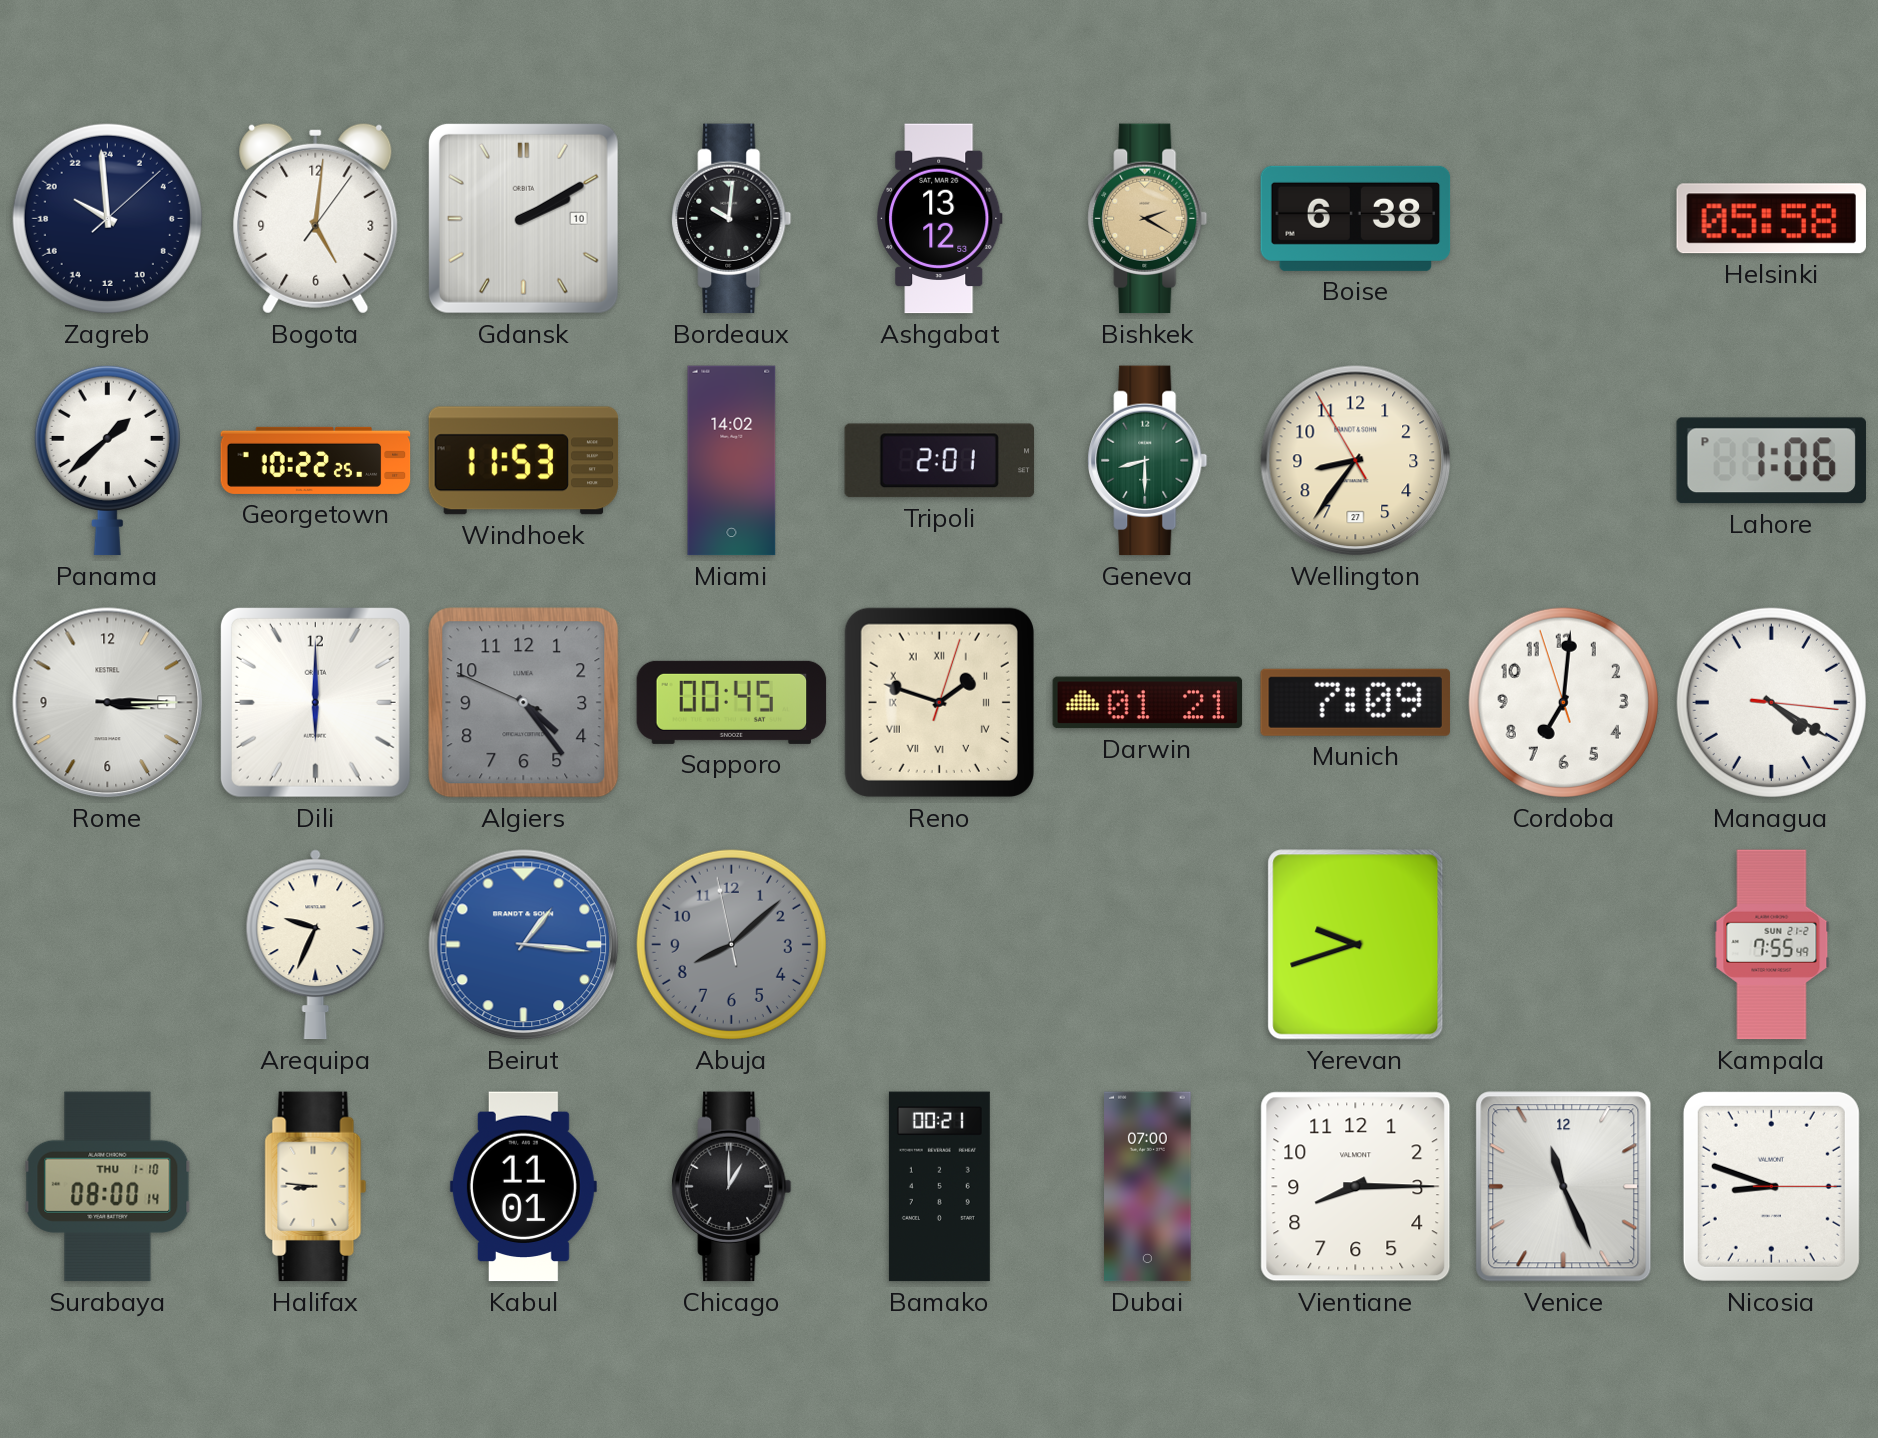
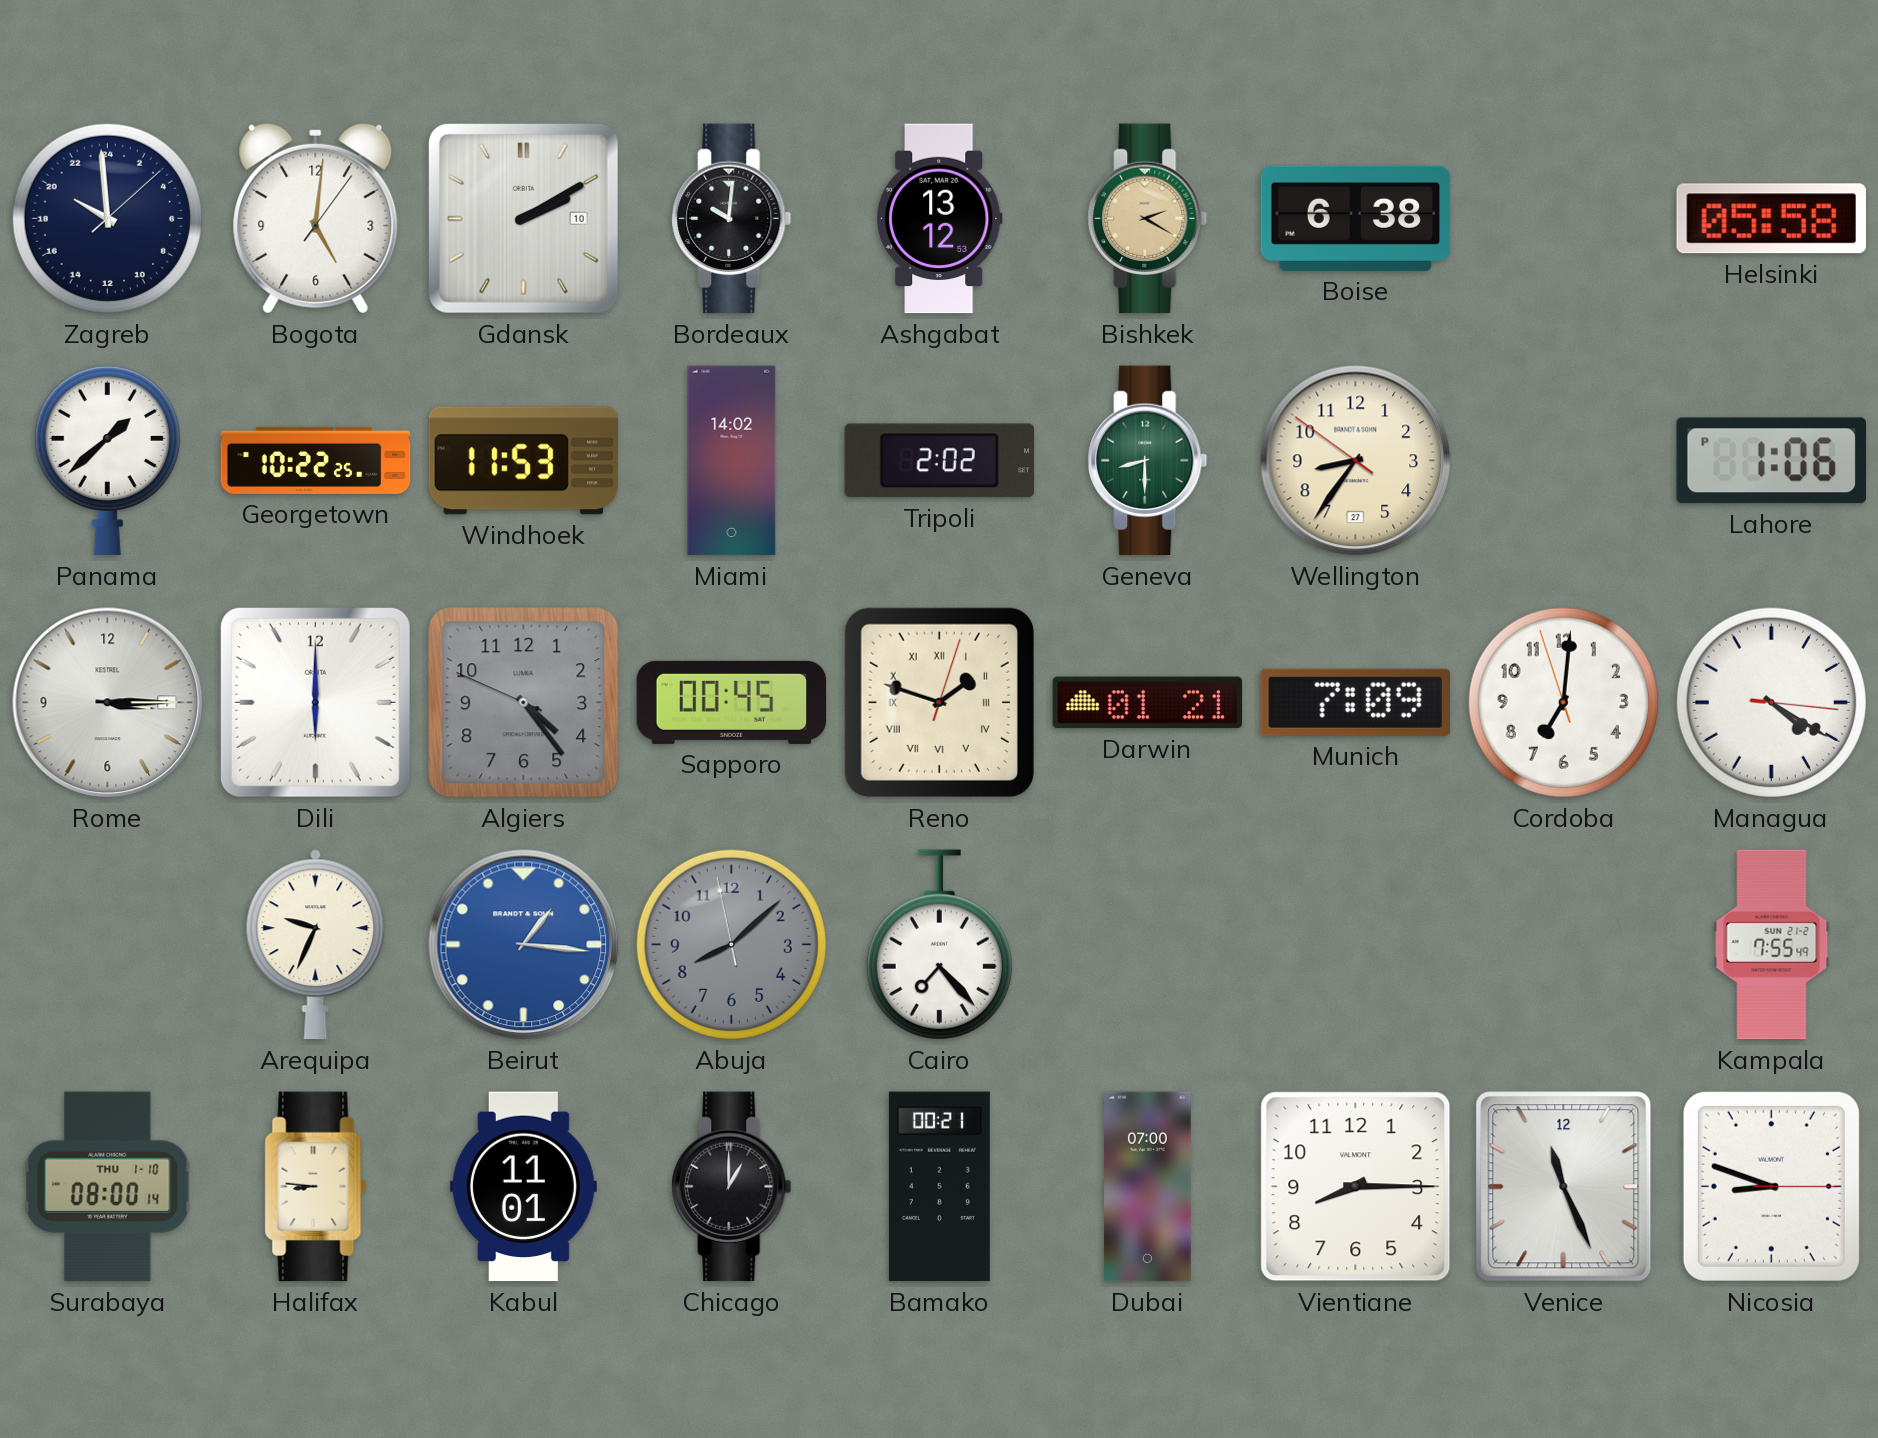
Tripoli: 2:01 -> 2:02 (940, 461)
Wellington: 8:35:55 -> 8:35:51 (1356, 461)
Cairo: none -> 7:23 (939, 945)
Yerevan: 9:42 -> none (1356, 945)
